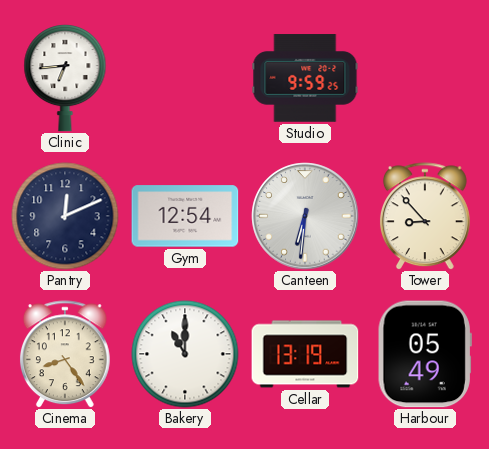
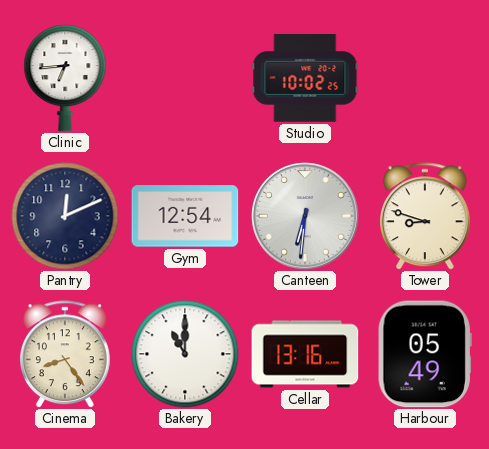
Studio: 9:59 -> 10:02 (305, 78)
Tower: 8:53 -> 8:48 (425, 216)
Cellar: 13:19 -> 13:16 (305, 354)
